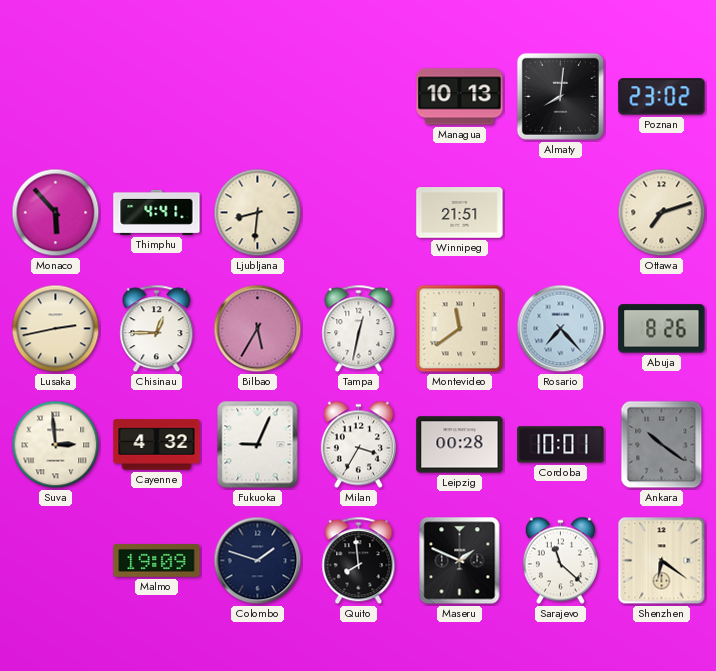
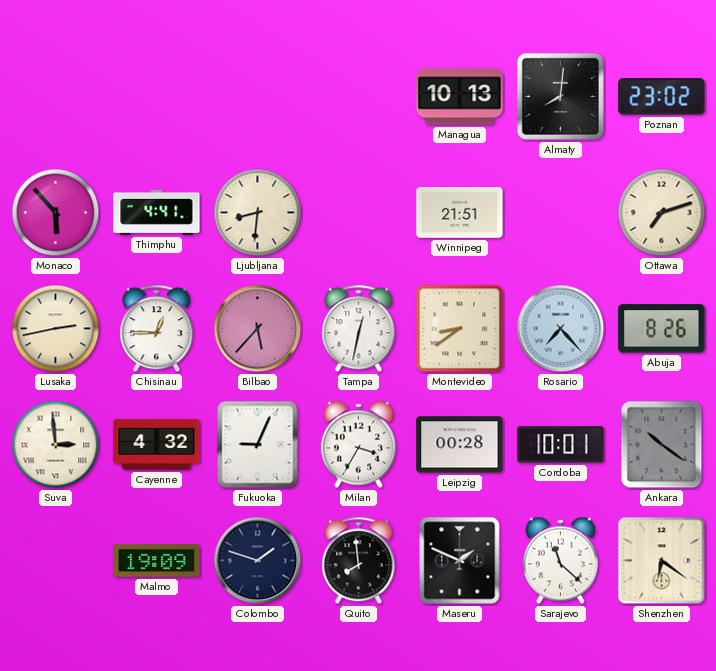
Bilbao: 5:35 -> 5:37 (258, 329)
Montevideo: 11:39 -> 8:39 (460, 329)
